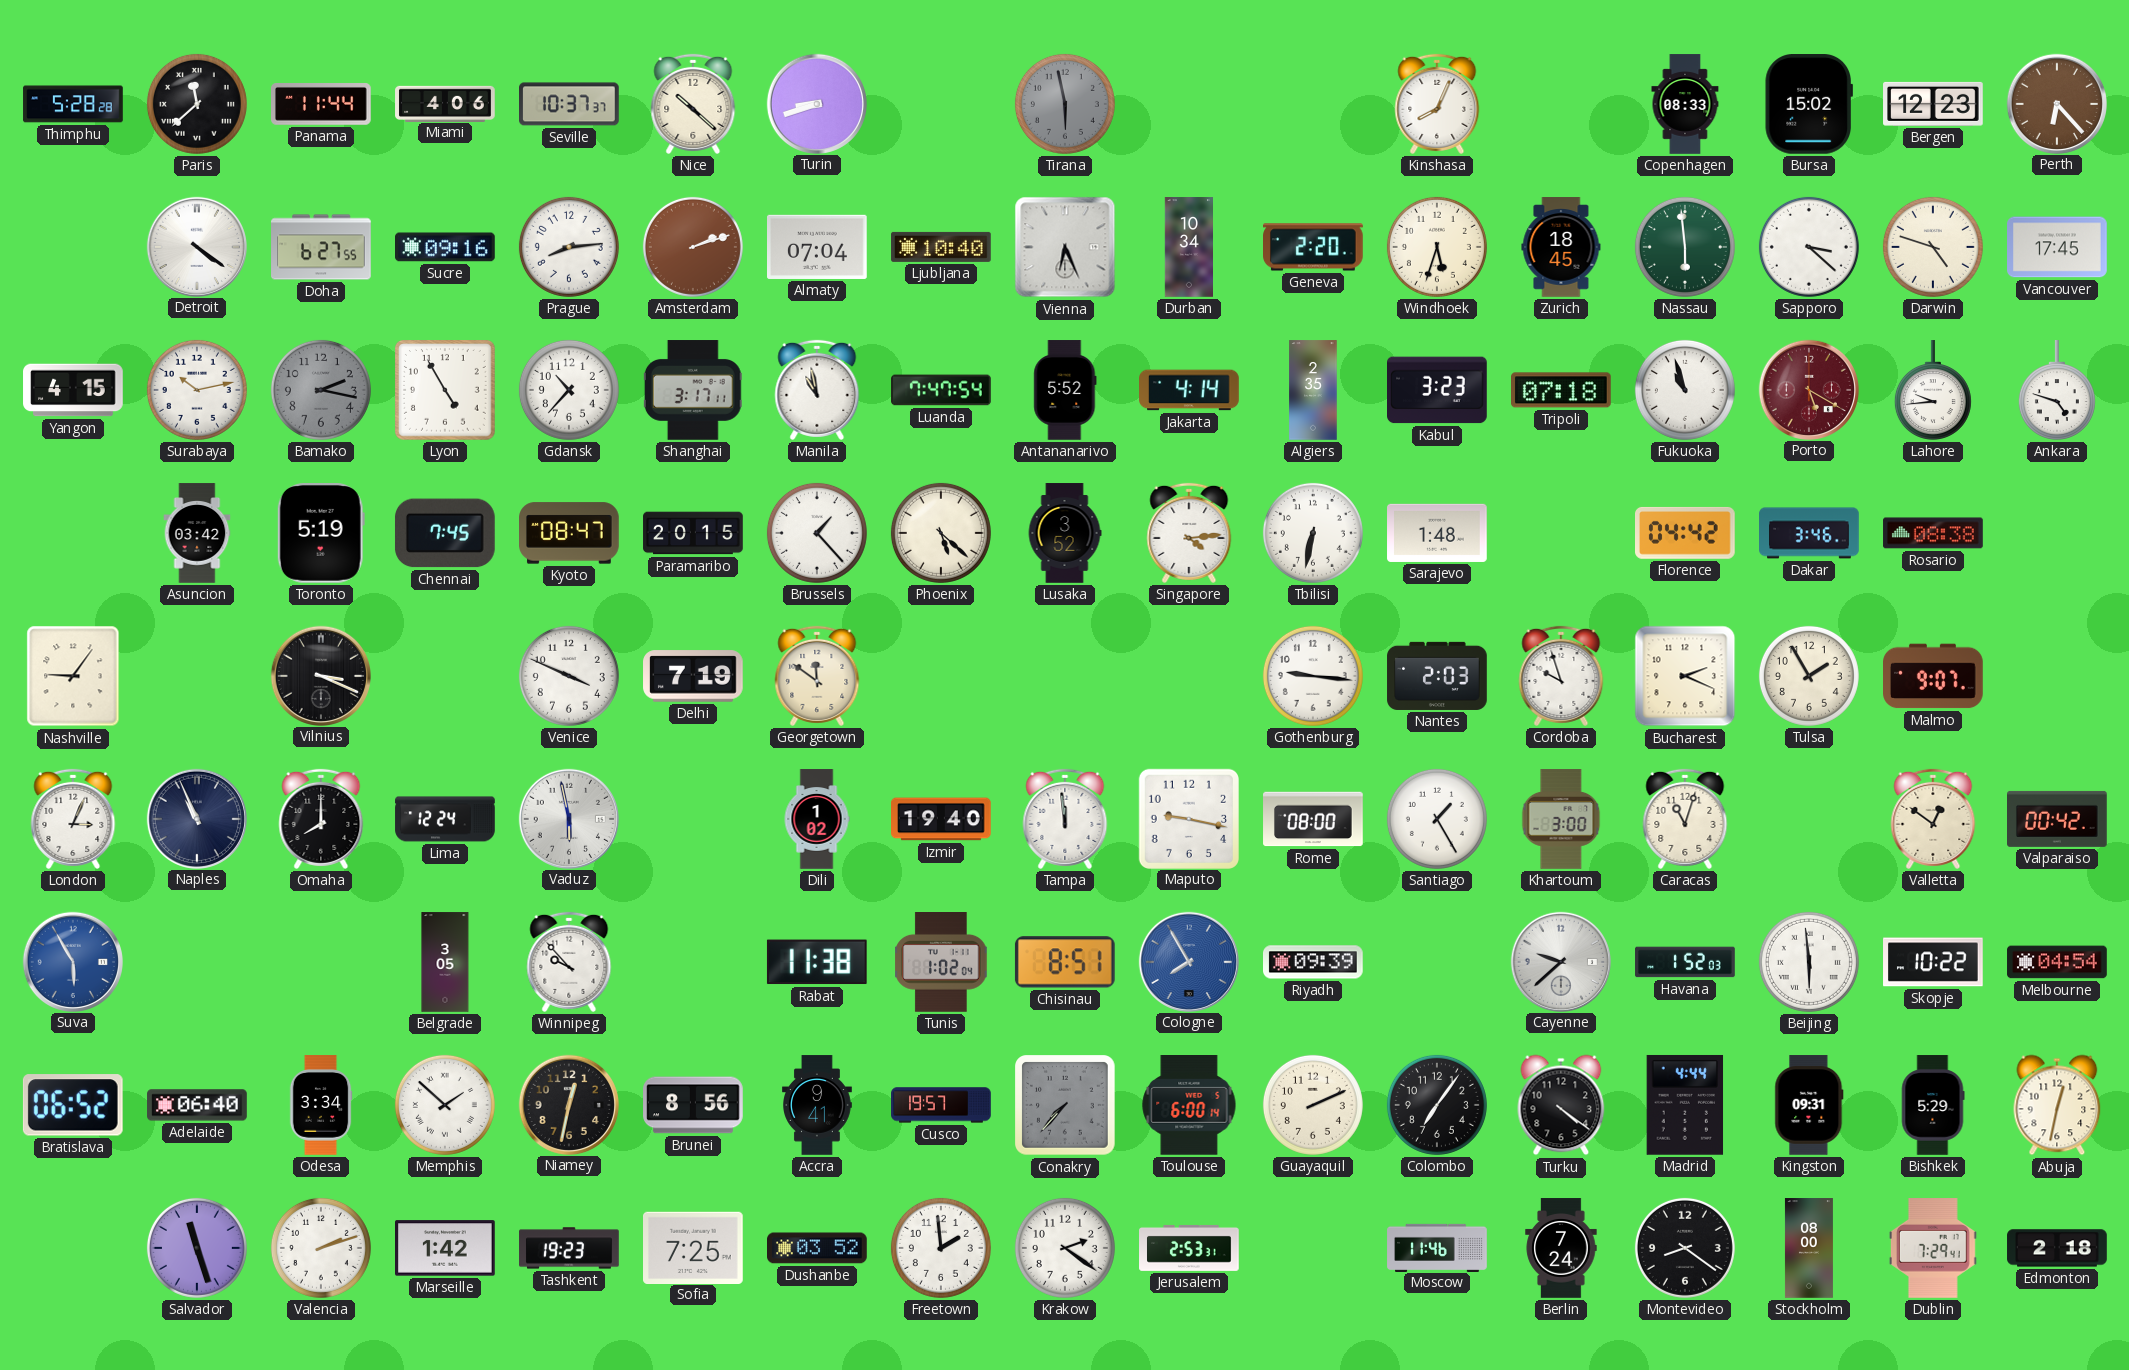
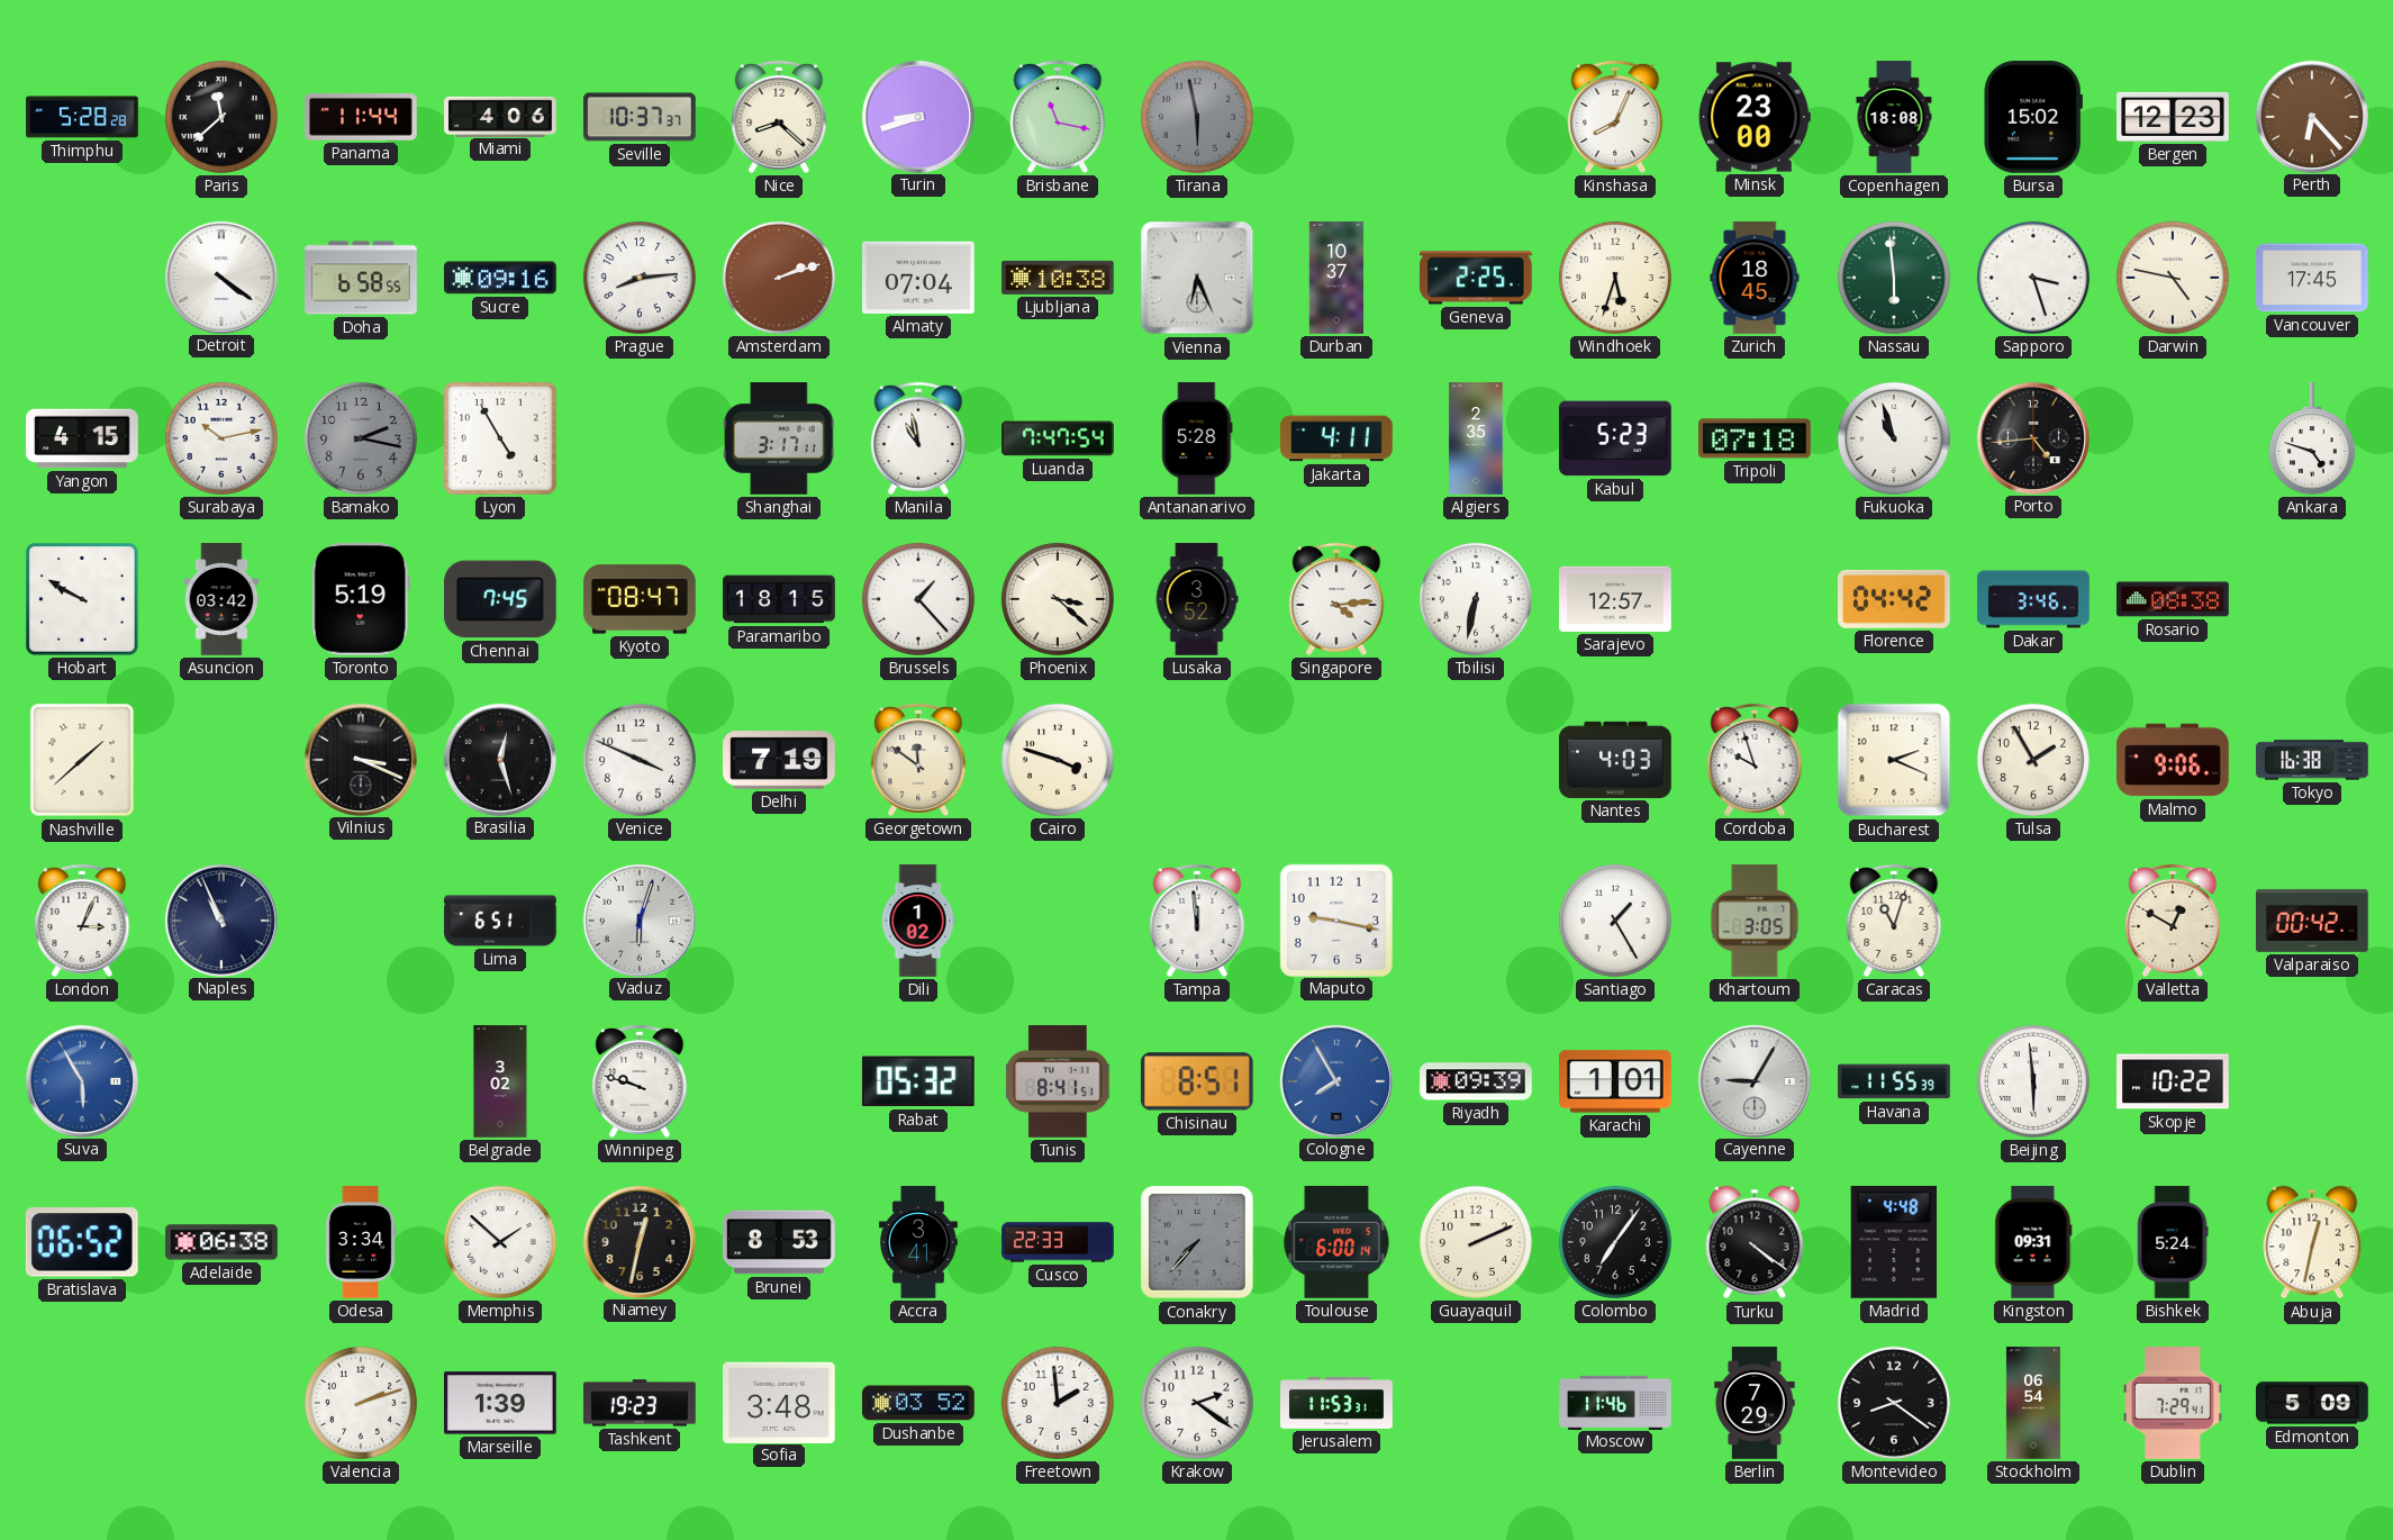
Nice: 10:22 -> 8:22 (779, 117)
Brisbane: none -> 11:17 (1058, 117)
Minsk: none -> 23:00 (1755, 117)
Copenhagen: 08:33 -> 18:08 (1894, 117)
Doha: 6:27 -> 6:58 (361, 278)
Ljubljana: 10:40 -> 10:38 (1058, 278)
Durban: 10:34 -> 10:37 (1336, 278)
Geneva: 2:20 -> 2:25 (1477, 278)
Sapporo: 3:22 -> 3:27 (2033, 278)
Darwin: 4:48 -> 4:47 (2173, 278)
Gdansk: 10:37 -> none (569, 390)
Antananarivo: 5:52 -> 5:28 (1197, 438)
Jakarta: 4:14 -> 4:11 (1336, 438)
Kabul: 3:23 -> 5:23 (1616, 438)
Porto: 5:20 -> 4:44 (2032, 437)
Porto dial: burgundy -> black (2032, 437)
Lahore: 9:44 -> none (1933, 390)
Hobart: none -> 9:50 (83, 600)
Paramaribo: 20:15 -> 18:15 (779, 599)
Phoenix: 5:22 -> 3:22 (1058, 599)
Sarajevo: 1:48 -> 12:57 (1615, 599)
Nashville: 9:06 -> 1:38 (82, 760)
Brasilia: none -> 12:27 (499, 759)
Cairo: none -> 3:48 (1058, 760)
Gothenburg: 9:16 -> none (1313, 676)
Nantes: 2:03 -> 4:03 (1615, 760)
Malmo: 9:07 -> 9:06 (2174, 760)
Tokyo: none -> 16:38 (2312, 760)
Omaha: 8:00 -> none (321, 819)
Lima: 12:24 -> 6:51 (500, 921)
Vaduz: 5:58 -> 6:03 (638, 920)
Izmir: 19:40 -> none (941, 819)
Rome: 08:00 -> none (1313, 819)
Khartoum: 3:00 -> 3:05 (1755, 921)
Valletta: 12:51 -> 12:50 (2173, 921)
Belgrade: 3:05 -> 3:02 (500, 1081)
Winnipeg: 9:53 -> 9:48 (640, 1081)
Rabat: 11:38 -> 05:32 (918, 1081)
Tunis: 1:02 -> 8:41 (1058, 1082)
Karachi: none -> 1:01 (1615, 1081)
Cayenne: 9:38 -> 9:05 (1753, 1080)
Havana: 1:52 -> 11:55 (1894, 1081)
Melbourne: 04:54 -> none (2057, 962)
Adelaide: 06:40 -> 06:38 (221, 1242)
Brunei: 8:56 -> 8:53 (779, 1242)
Accra: 9:41 -> 3:41 (919, 1242)
Cusco: 19:57 -> 22:33 (1058, 1242)
Madrid: 4:44 -> 4:48 (1894, 1242)
Bishkek: 5:29 -> 5:24 (2173, 1242)
Salvador: 11:27 -> none (197, 1248)
Marseille: 1:42 -> 1:39 (501, 1403)
Sofia: 7:25 -> 3:48 (780, 1402)
Jerusalem: 2:53 -> 11:53 (1336, 1403)
Berlin: 7:24 -> 7:29 (1755, 1403)
Stockholm: 08:00 -> 06:54 (2033, 1403)
Edmonton: 2:18 -> 5:09 (2312, 1403)
